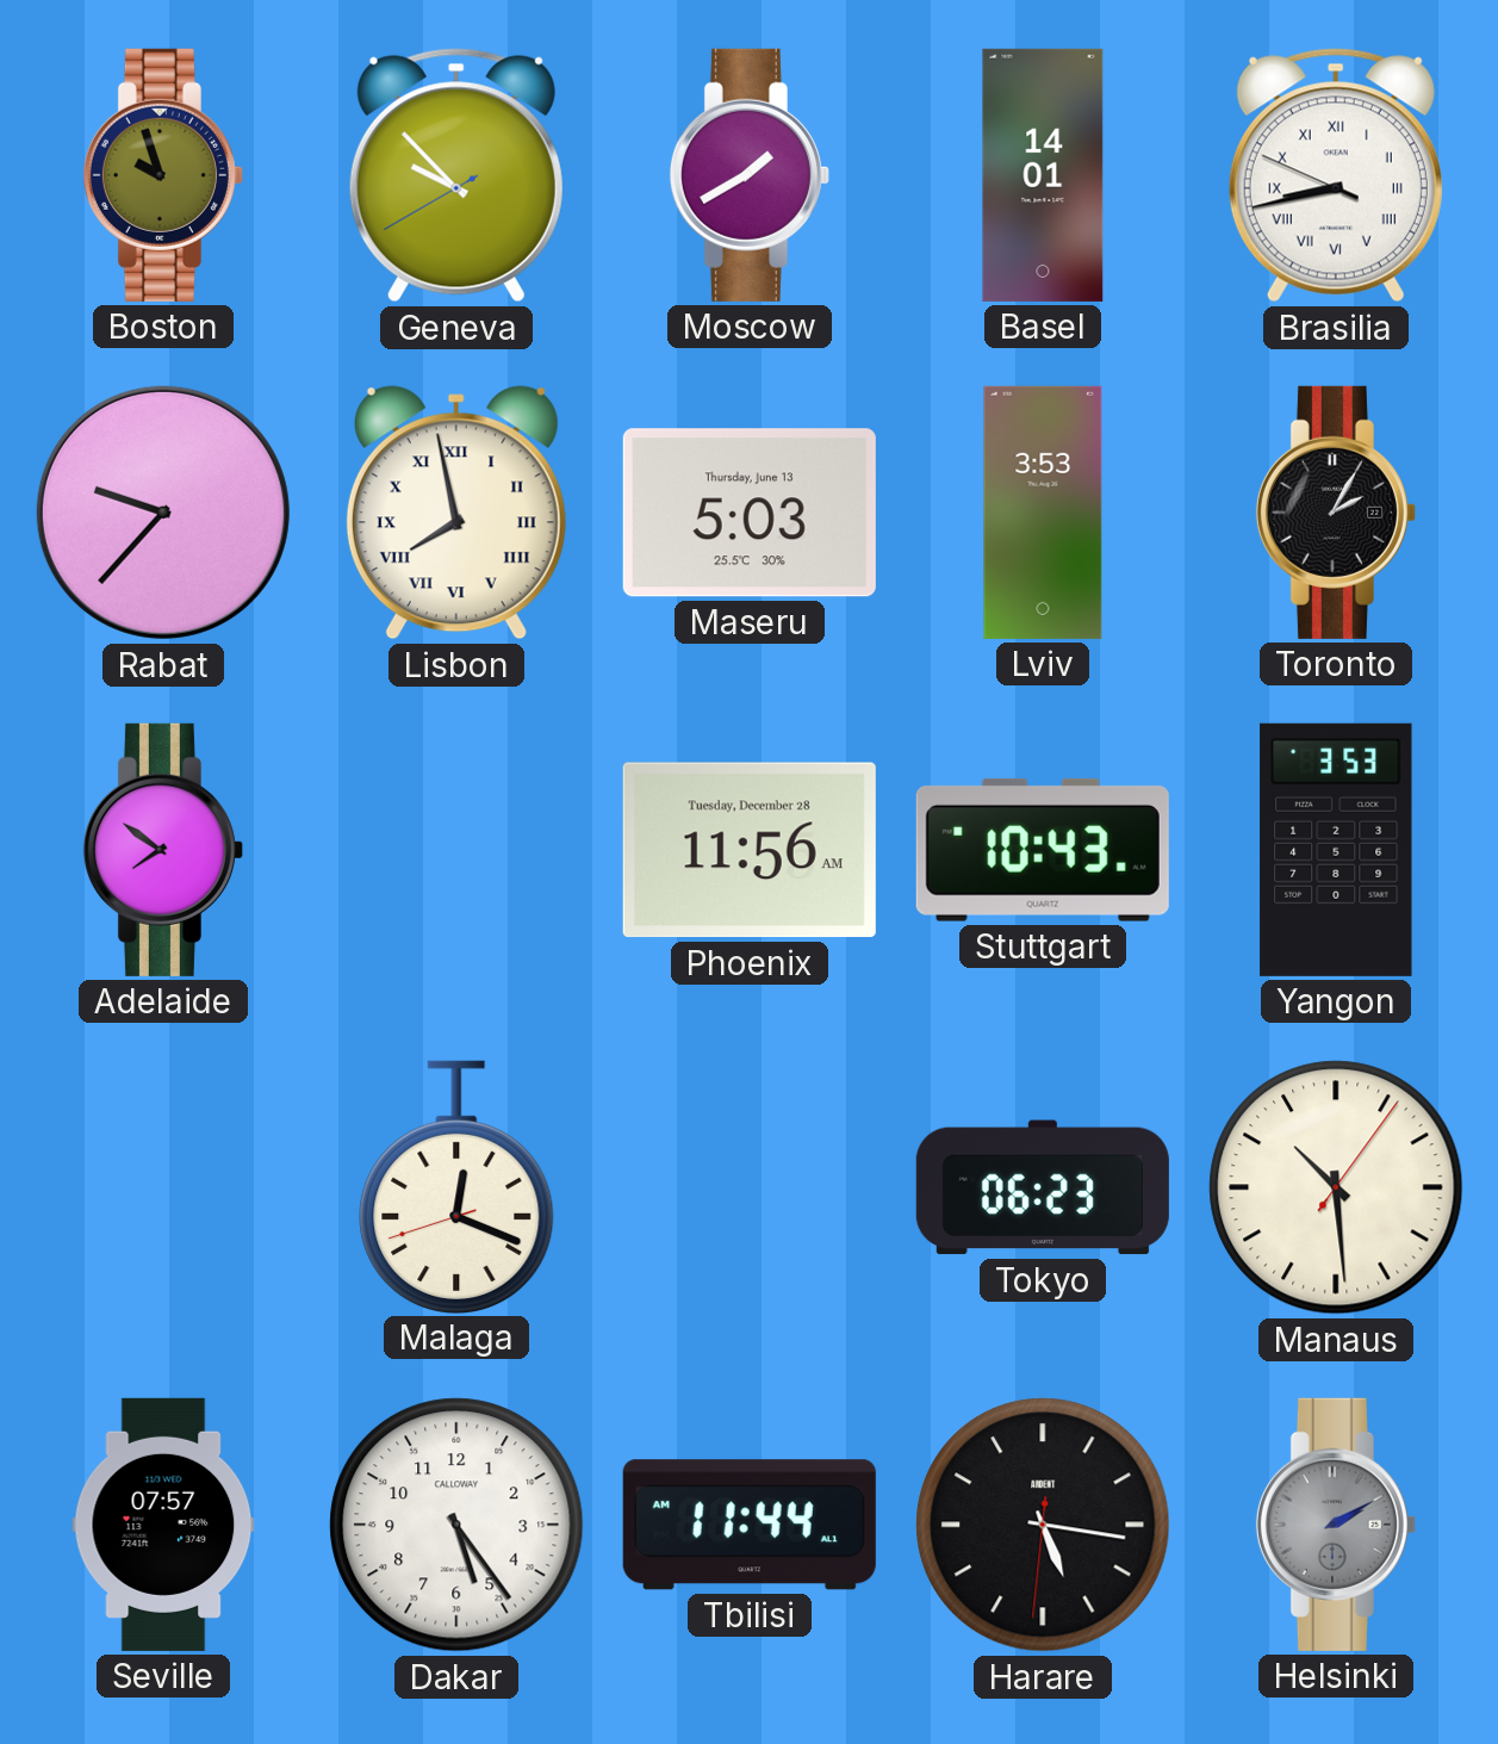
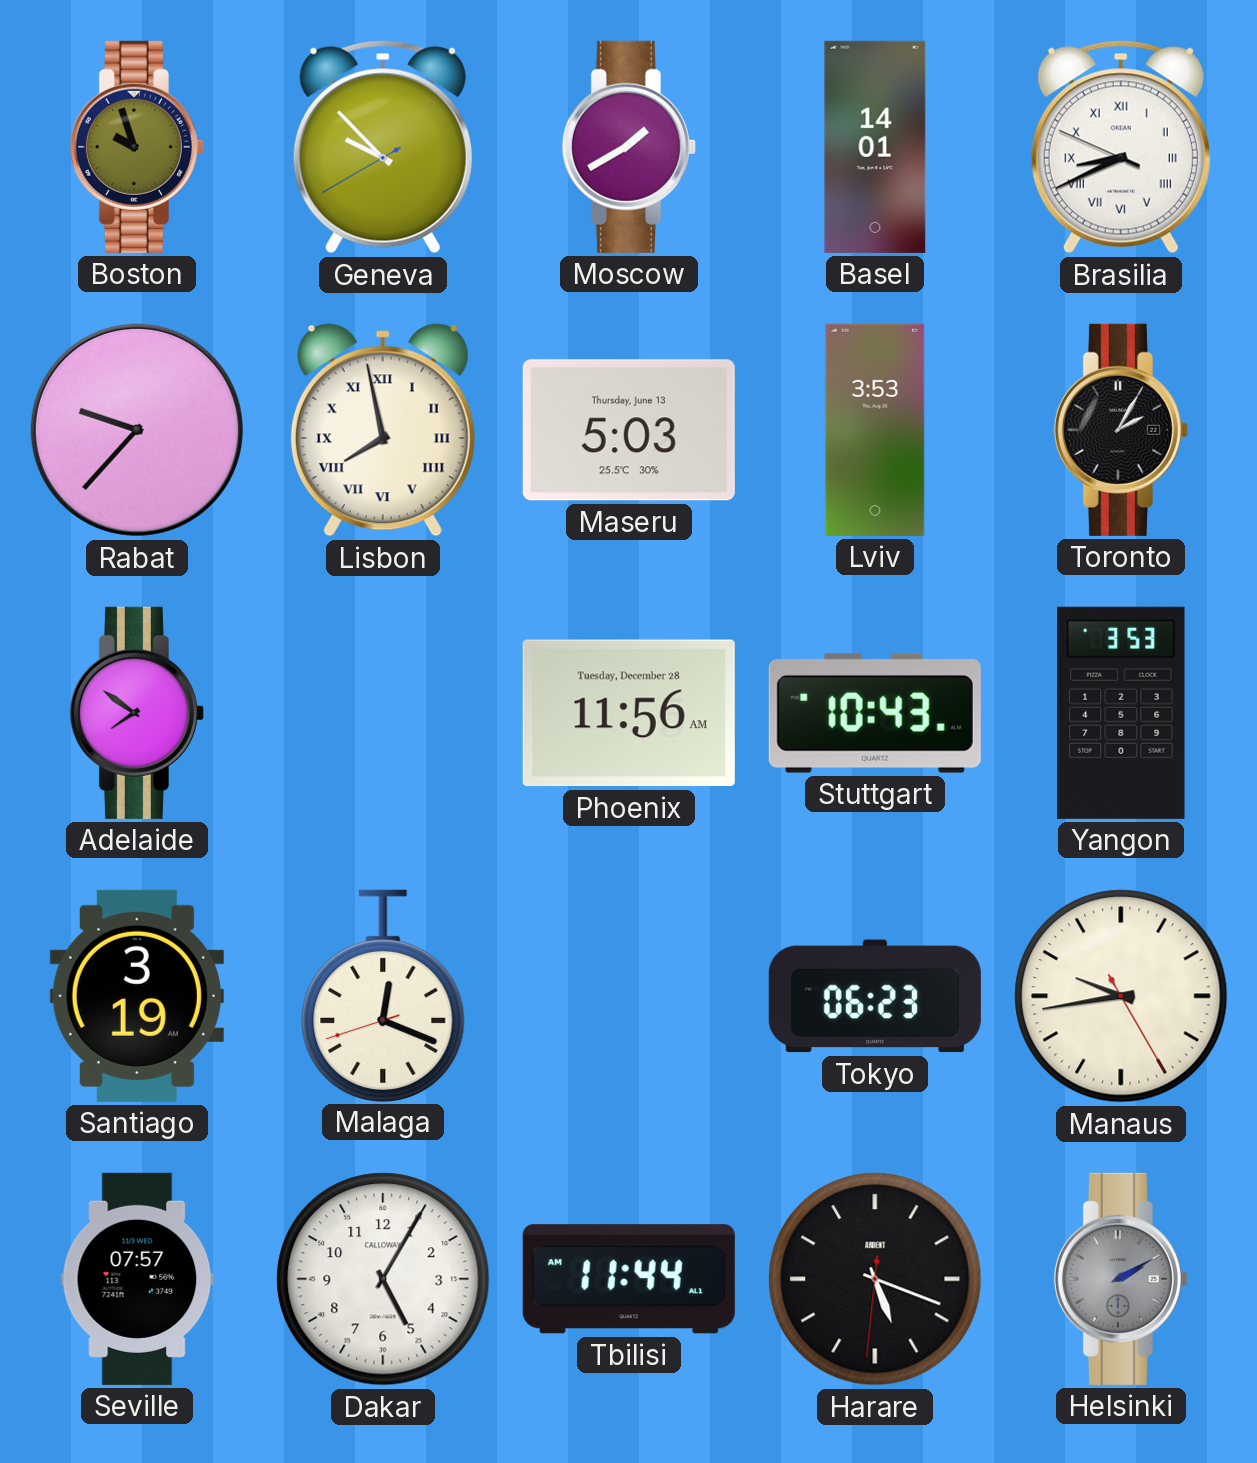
Brasilia: 8:42 -> 8:40 (1121, 147)
Santiago: none -> 3:19 (137, 996)
Manaus: 10:29 -> 9:43 (1121, 996)
Dakar: 5:24 -> 5:05 (383, 1279)
Harare: 5:16 -> 5:18 (875, 1279)
